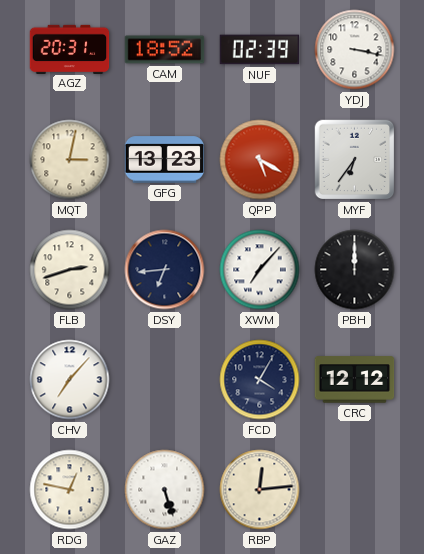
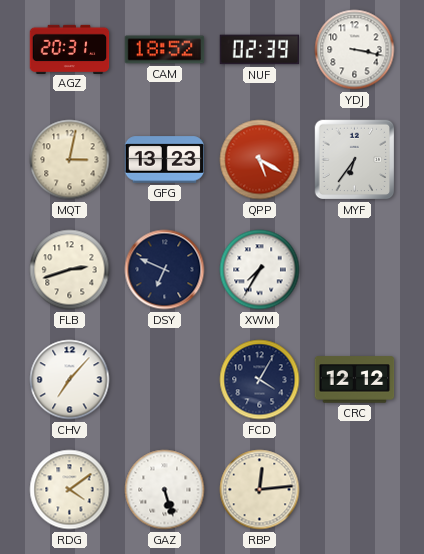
DSY: 6:44 -> 6:49 (165, 270)
XWM: 7:07 -> 7:35 (260, 270)
PBH: 12:00 -> none (355, 270)
RDG: 12:47 -> 4:09 (70, 490)
